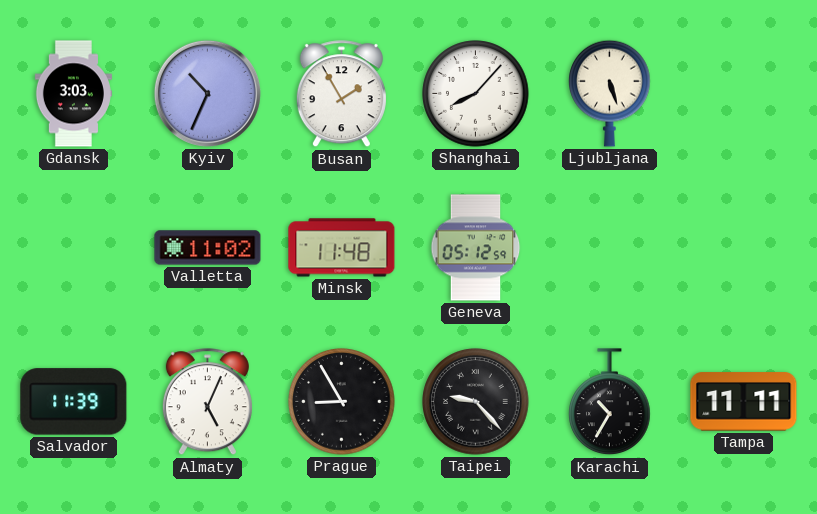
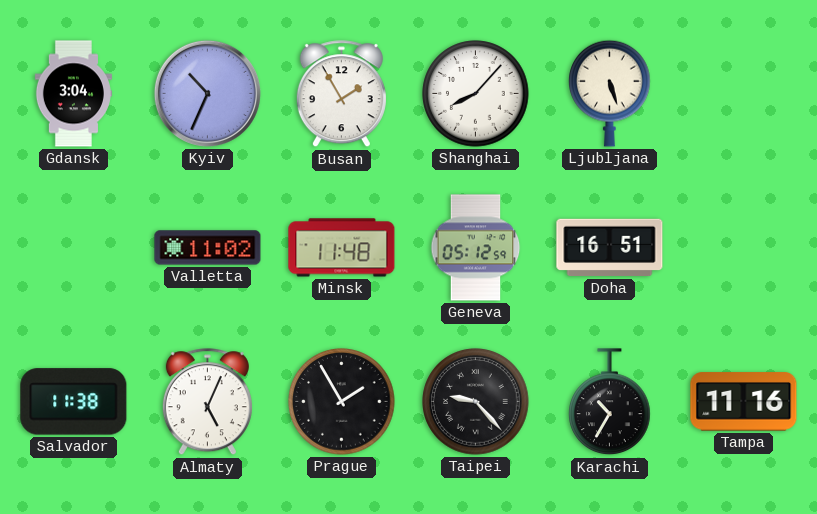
Gdansk: 3:03 -> 3:04 (73, 94)
Doha: none -> 16:51 (610, 248)
Salvador: 11:39 -> 11:38 (74, 402)
Prague: 8:55 -> 1:55 (342, 402)
Tampa: 11:11 -> 11:16 (744, 402)
